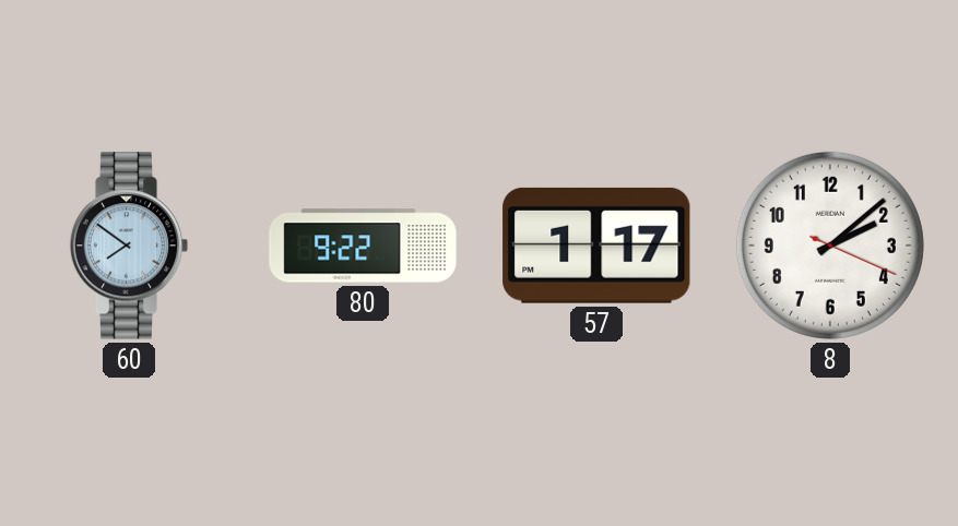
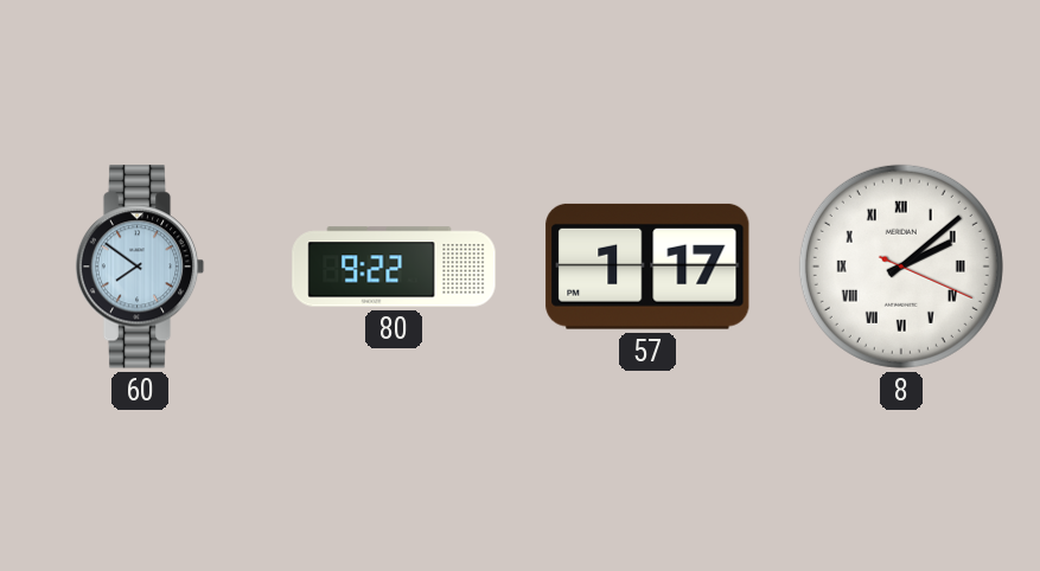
8 numerals: Arabic -> Roman (901, 267)
